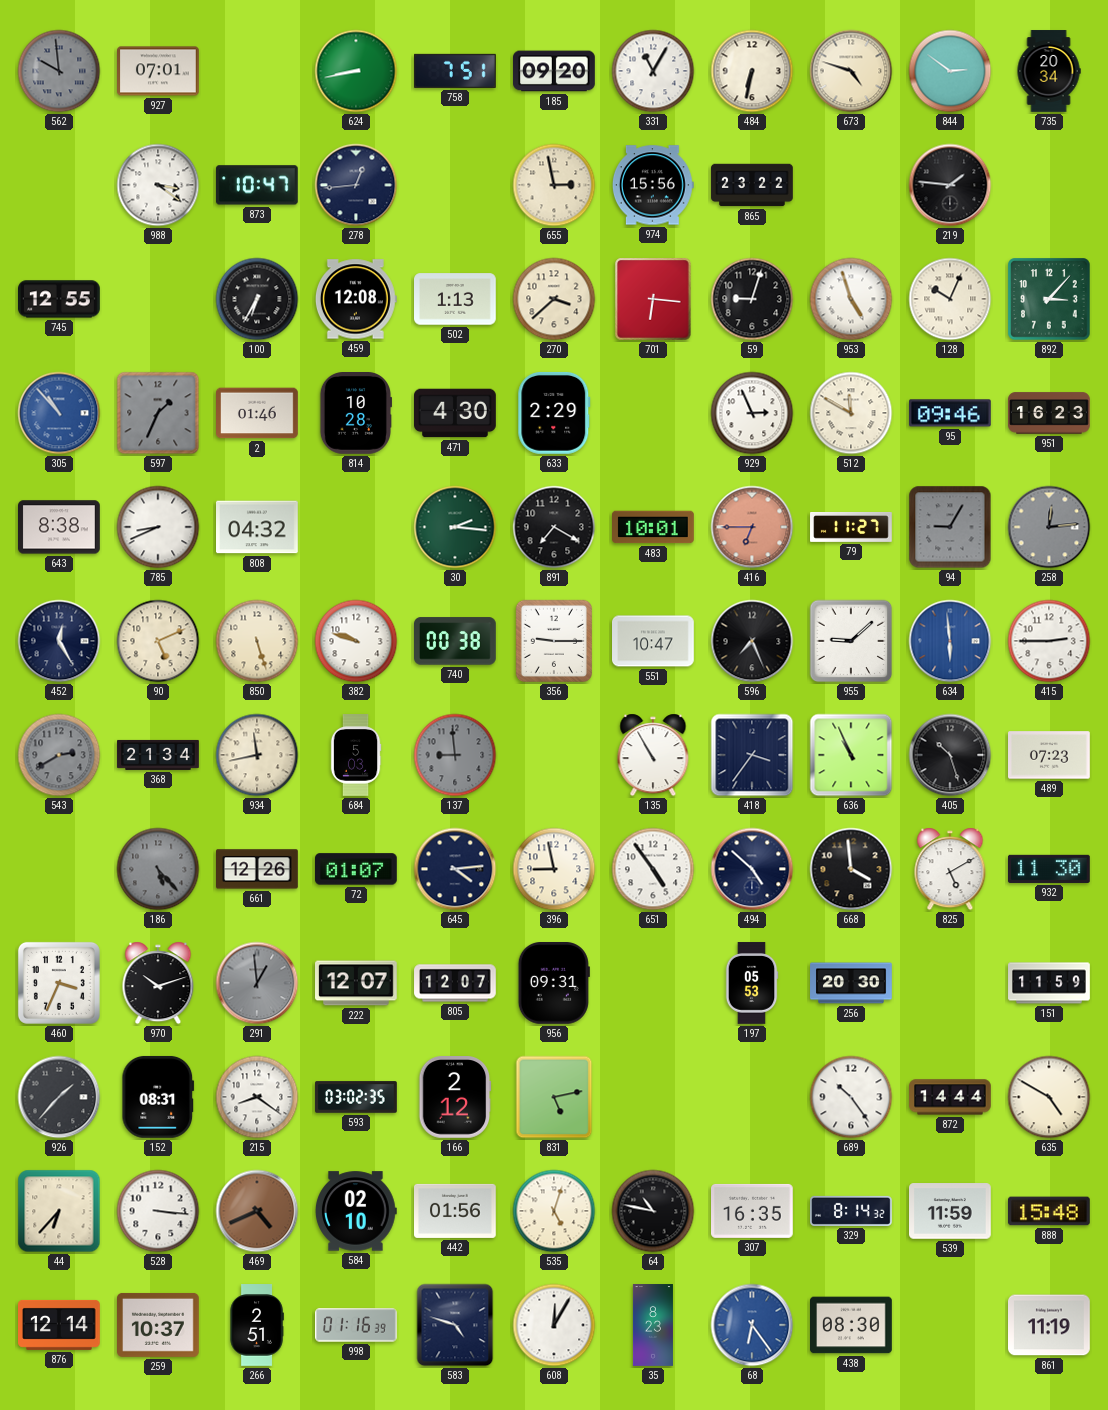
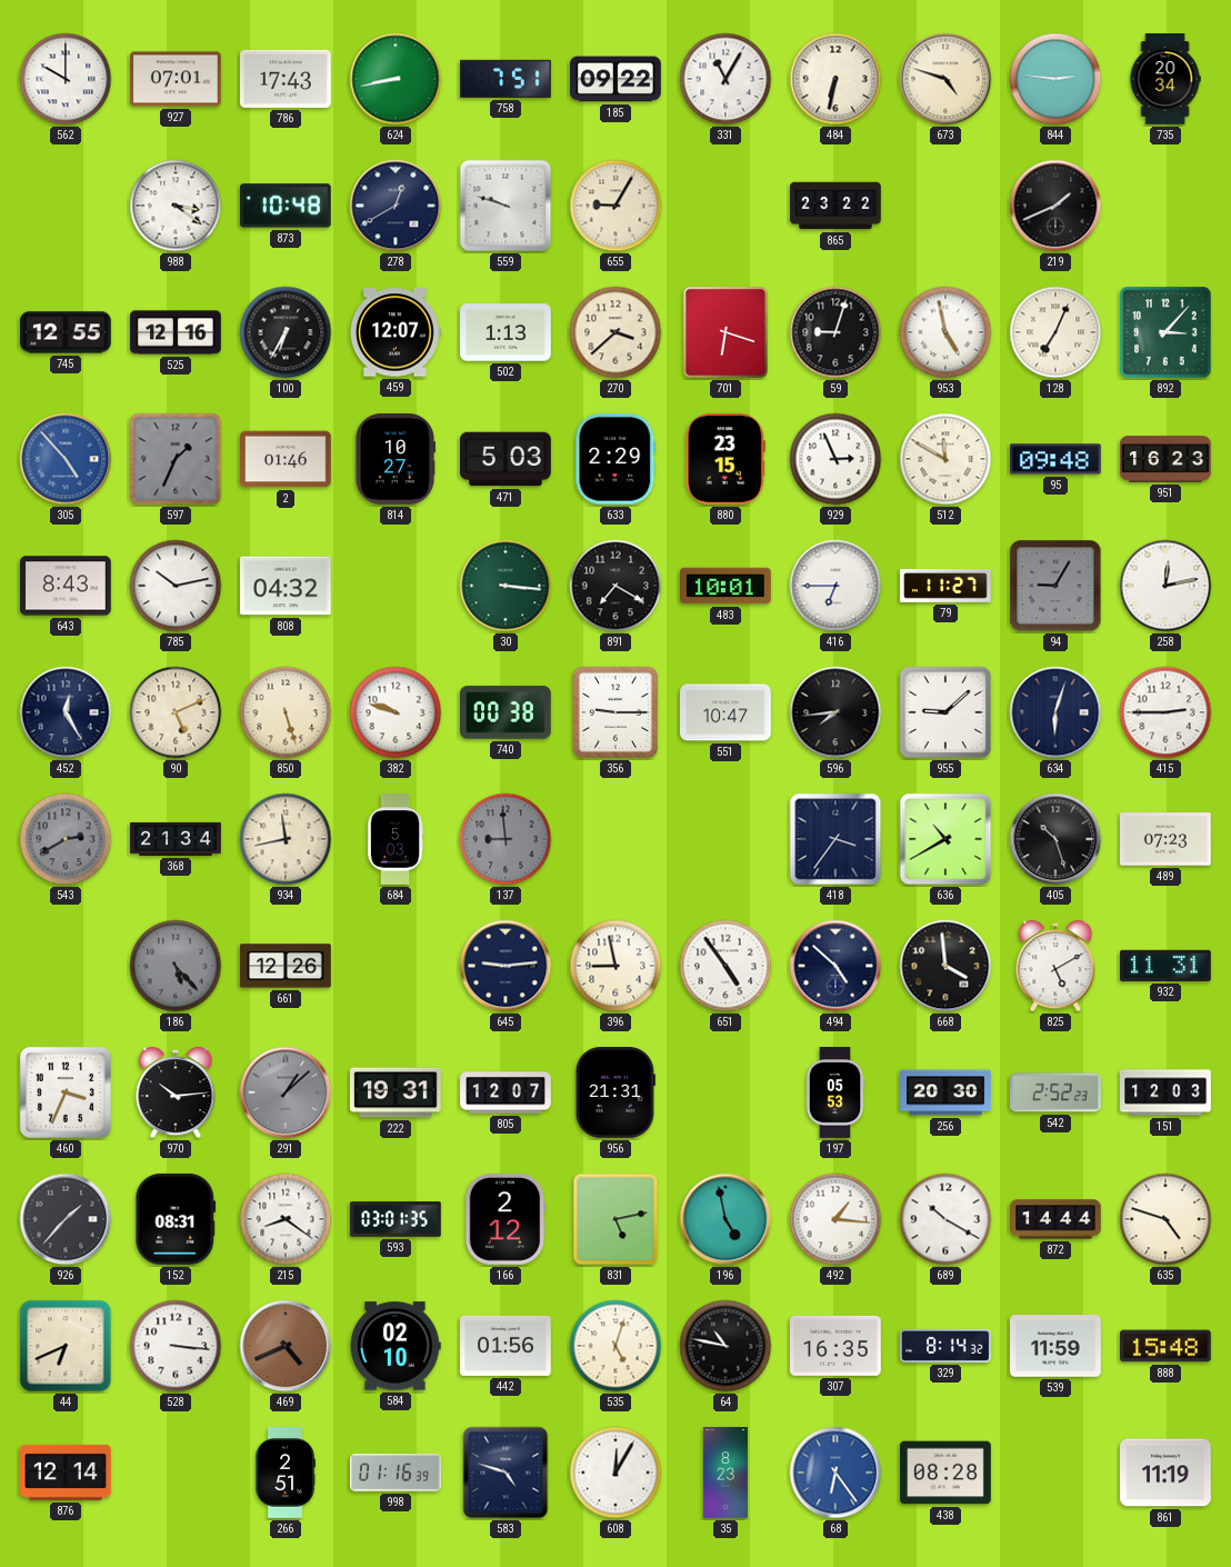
562: 9:59 -> 10:00 (66, 79)
562 dial: grey -> white (66, 79)
786: none -> 17:43 (287, 79)
185: 09:20 -> 09:22 (617, 79)
844: 2:51 -> 2:46 (1055, 79)
873: 10:47 -> 10:48 (286, 206)
278: 12:44 -> 12:40 (396, 206)
559: none -> 9:48 (506, 206)
655: 2:58 -> 9:05 (615, 206)
974: 15:56 -> none (653, 185)
219: 1:46 -> 1:41 (1055, 206)
525: none -> 12:16 (176, 332)
459: 12:08 -> 12:07 (396, 332)
701: 6:16 -> 6:18 (725, 332)
953: 4:57 -> 4:58 (945, 332)
128: 10:04 -> 7:04 (1055, 332)
305: 10:53 -> 4:53 (66, 459)
814: 10:28 -> 10:27 (394, 460)
471: 4:30 -> 5:03 (506, 459)
880: none -> 23:15 (725, 460)
95: 09:46 -> 09:48 (1057, 459)
643: 8:38 -> 8:43 (67, 586)
785: 8:41 -> 10:13 (176, 586)
30: 2:16 -> 3:16 (506, 586)
416 dial: salmon -> white (835, 586)
258: 12:14 -> 12:13 (1165, 586)
258 dial: grey -> white (1165, 586)
596: 7:26 -> 7:44 (835, 712)
634: 5:59 -> 6:03 (1055, 712)
634 dial: blue -> navy (1055, 712)
135: 10:55 -> none (653, 755)
636: 10:56 -> 10:40 (945, 839)
72: 01:07 -> none (357, 869)
645: 4:14 -> 9:14 (506, 966)
932: 11:30 -> 11:31 (1167, 966)
970: 10:12 -> 10:14 (176, 1092)
291: 12:59 -> 1:08 (286, 1092)
222: 12:07 -> 19:31 (397, 1092)
956: 09:31 -> 21:31 (615, 1094)
542: none -> 2:52 (1057, 1092)
151: 11:59 -> 12:03 (1165, 1092)
593: 03:02 -> 03:01 (396, 1219)
196: none -> 4:58 (725, 1219)
492: none -> 1:16 (835, 1219)
689: 10:24 -> 10:20 (945, 1219)
635: 4:50 -> 4:48 (1165, 1219)
44: 6:37 -> 6:41 (66, 1346)
259: 10:37 -> none (159, 1325)
438: 08:30 -> 08:28 (947, 1473)
